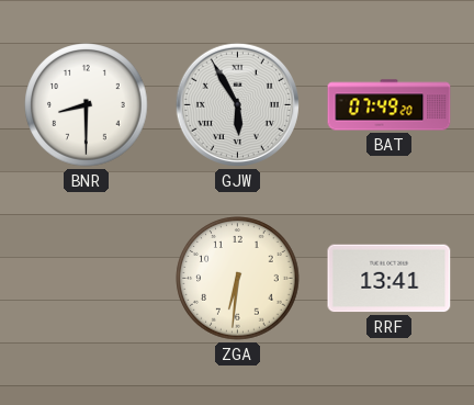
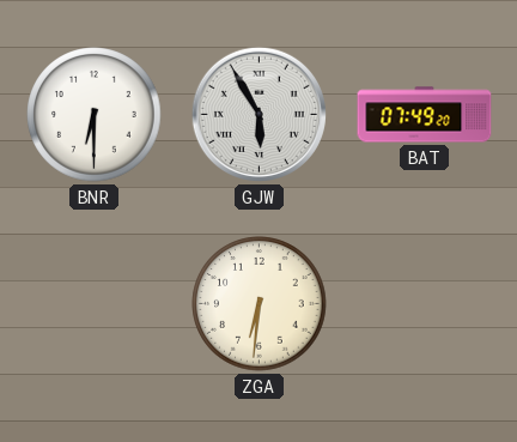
BNR: 8:30 -> 6:30 (95, 115)
RRF: 13:41 -> none (390, 279)
